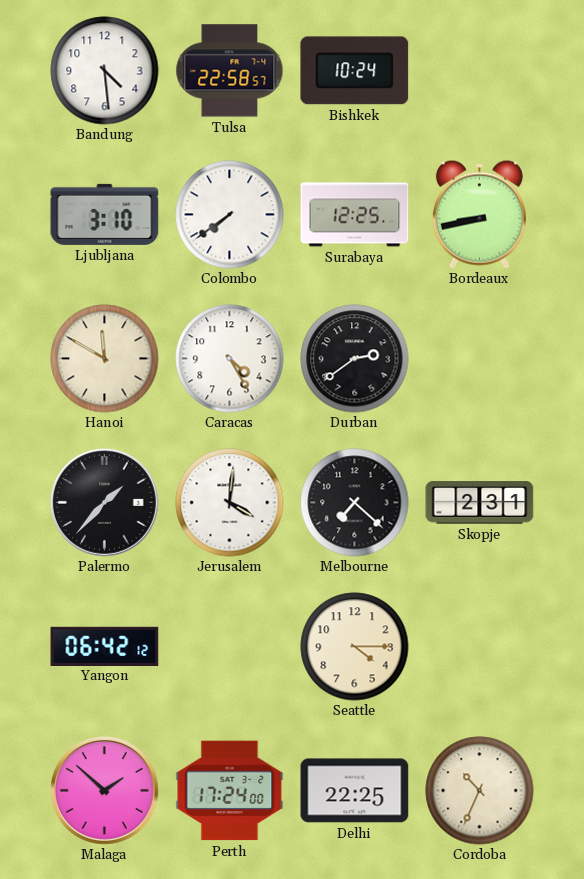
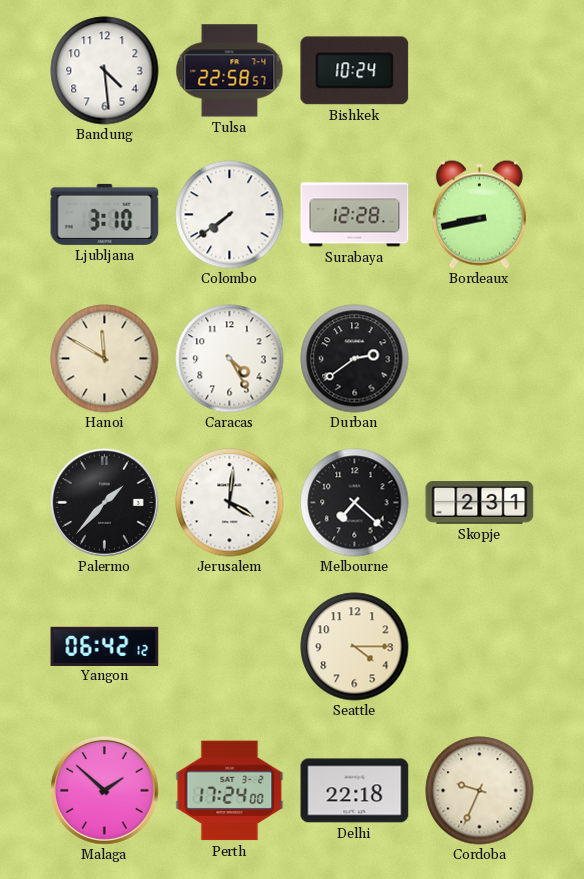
Surabaya: 12:25 -> 12:28 (355, 215)
Delhi: 22:25 -> 22:18 (355, 791)
Cordoba: 10:34 -> 9:34 (480, 791)
